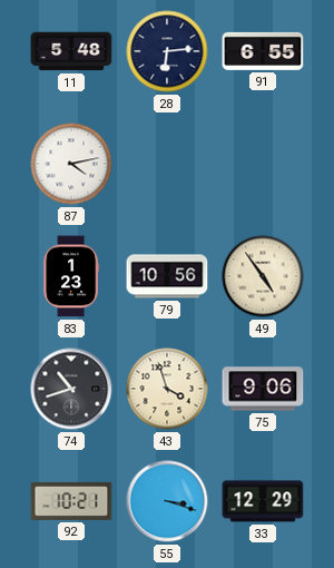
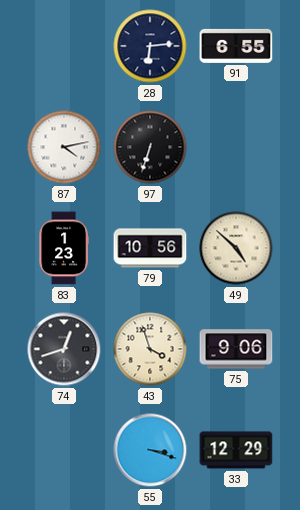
11: 5:48 -> none (71, 51)
97: none -> 6:33 (150, 147)
49: 4:54 -> 4:52 (236, 248)
74: 10:42 -> 12:42 (64, 349)
92: 10:21 -> none (71, 501)
